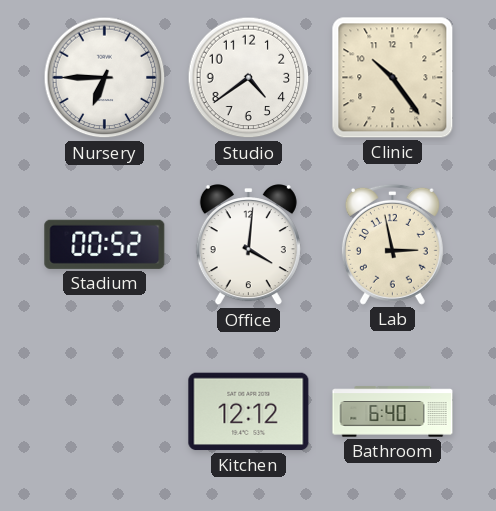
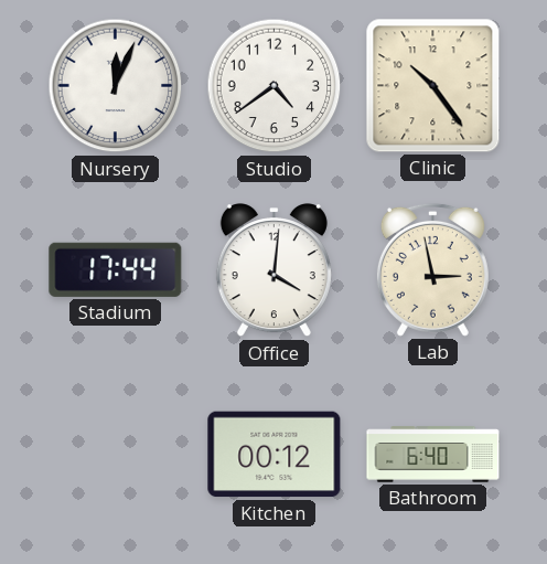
Nursery: 6:45 -> 12:04 (116, 86)
Stadium: 00:52 -> 17:44 (116, 269)
Kitchen: 12:12 -> 00:12 (275, 455)
